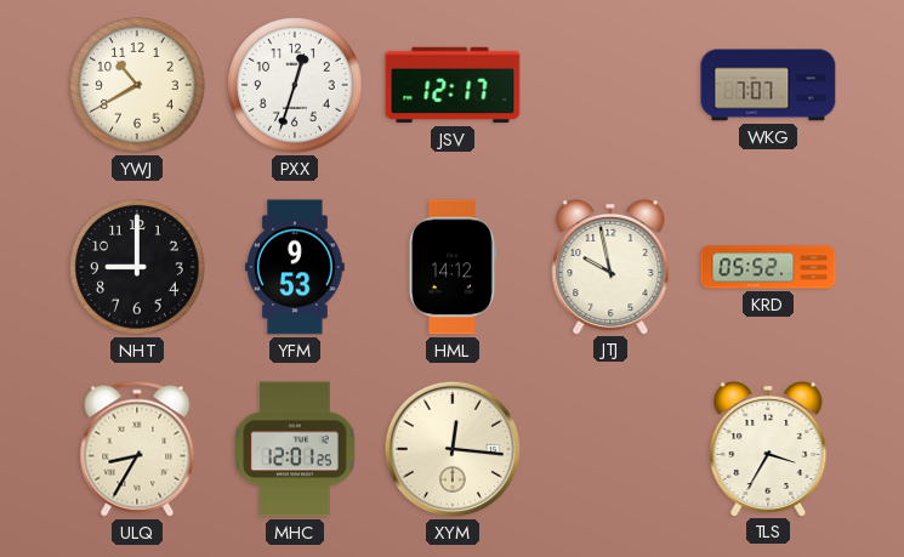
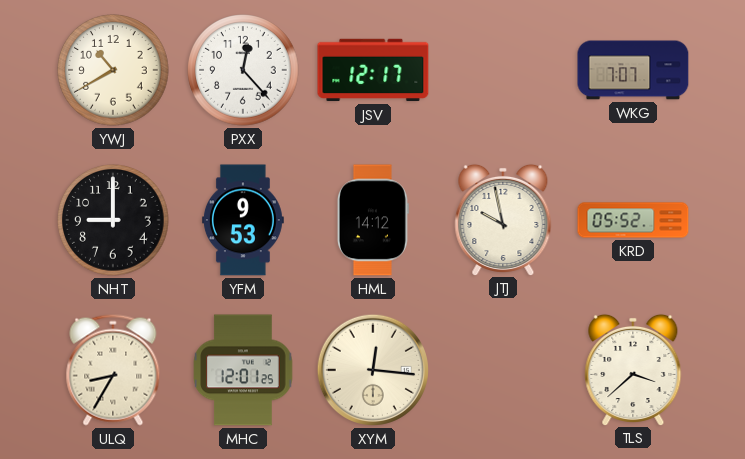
PXX: 12:33 -> 12:23 (243, 70)
TLS: 3:35 -> 3:38 (633, 369)
